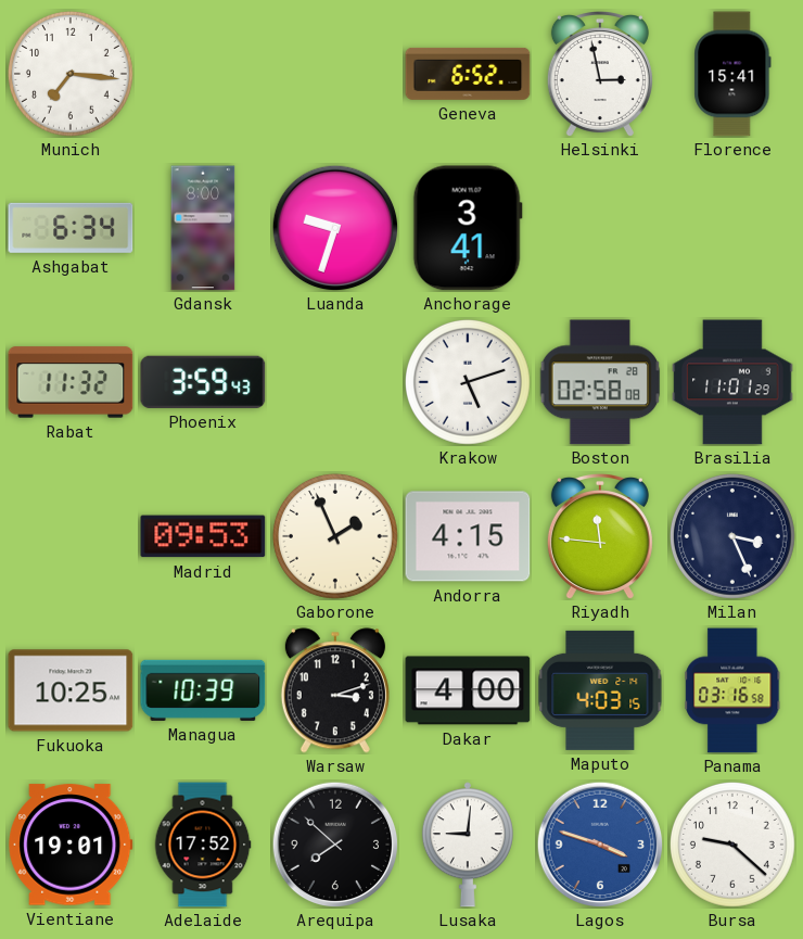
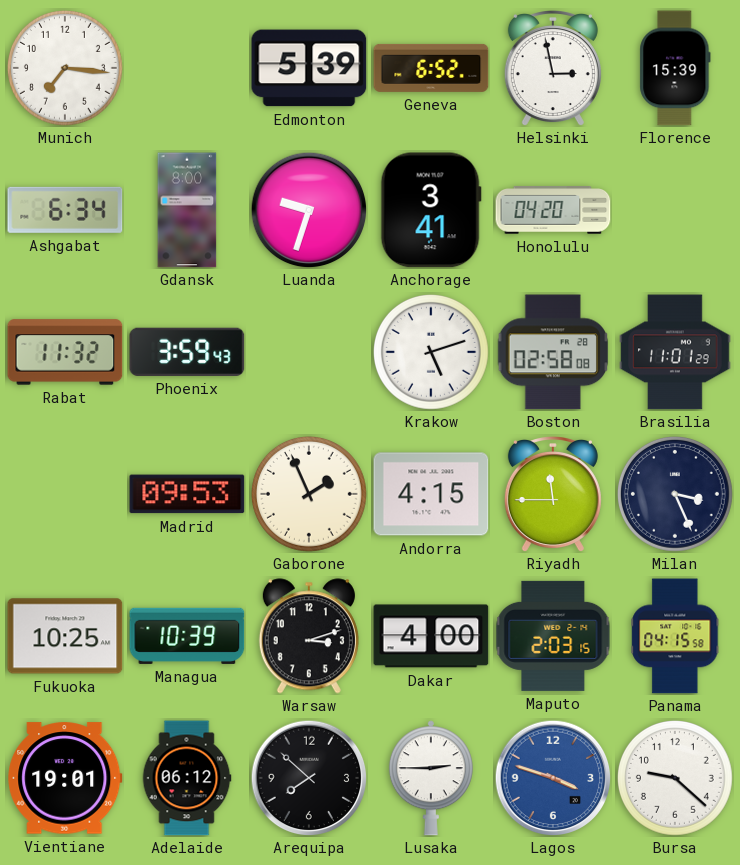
Edmonton: none -> 5:39 (309, 68)
Florence: 15:41 -> 15:39 (675, 68)
Honolulu: none -> 04:20 (553, 210)
Riyadh: 11:46 -> 11:45 (553, 495)
Maputo: 4:03 -> 2:03 (553, 636)
Panama: 03:16 -> 04:15 (675, 636)
Adelaide: 17:52 -> 06:12 (187, 778)
Lusaka: 9:01 -> 2:45 (431, 778)
